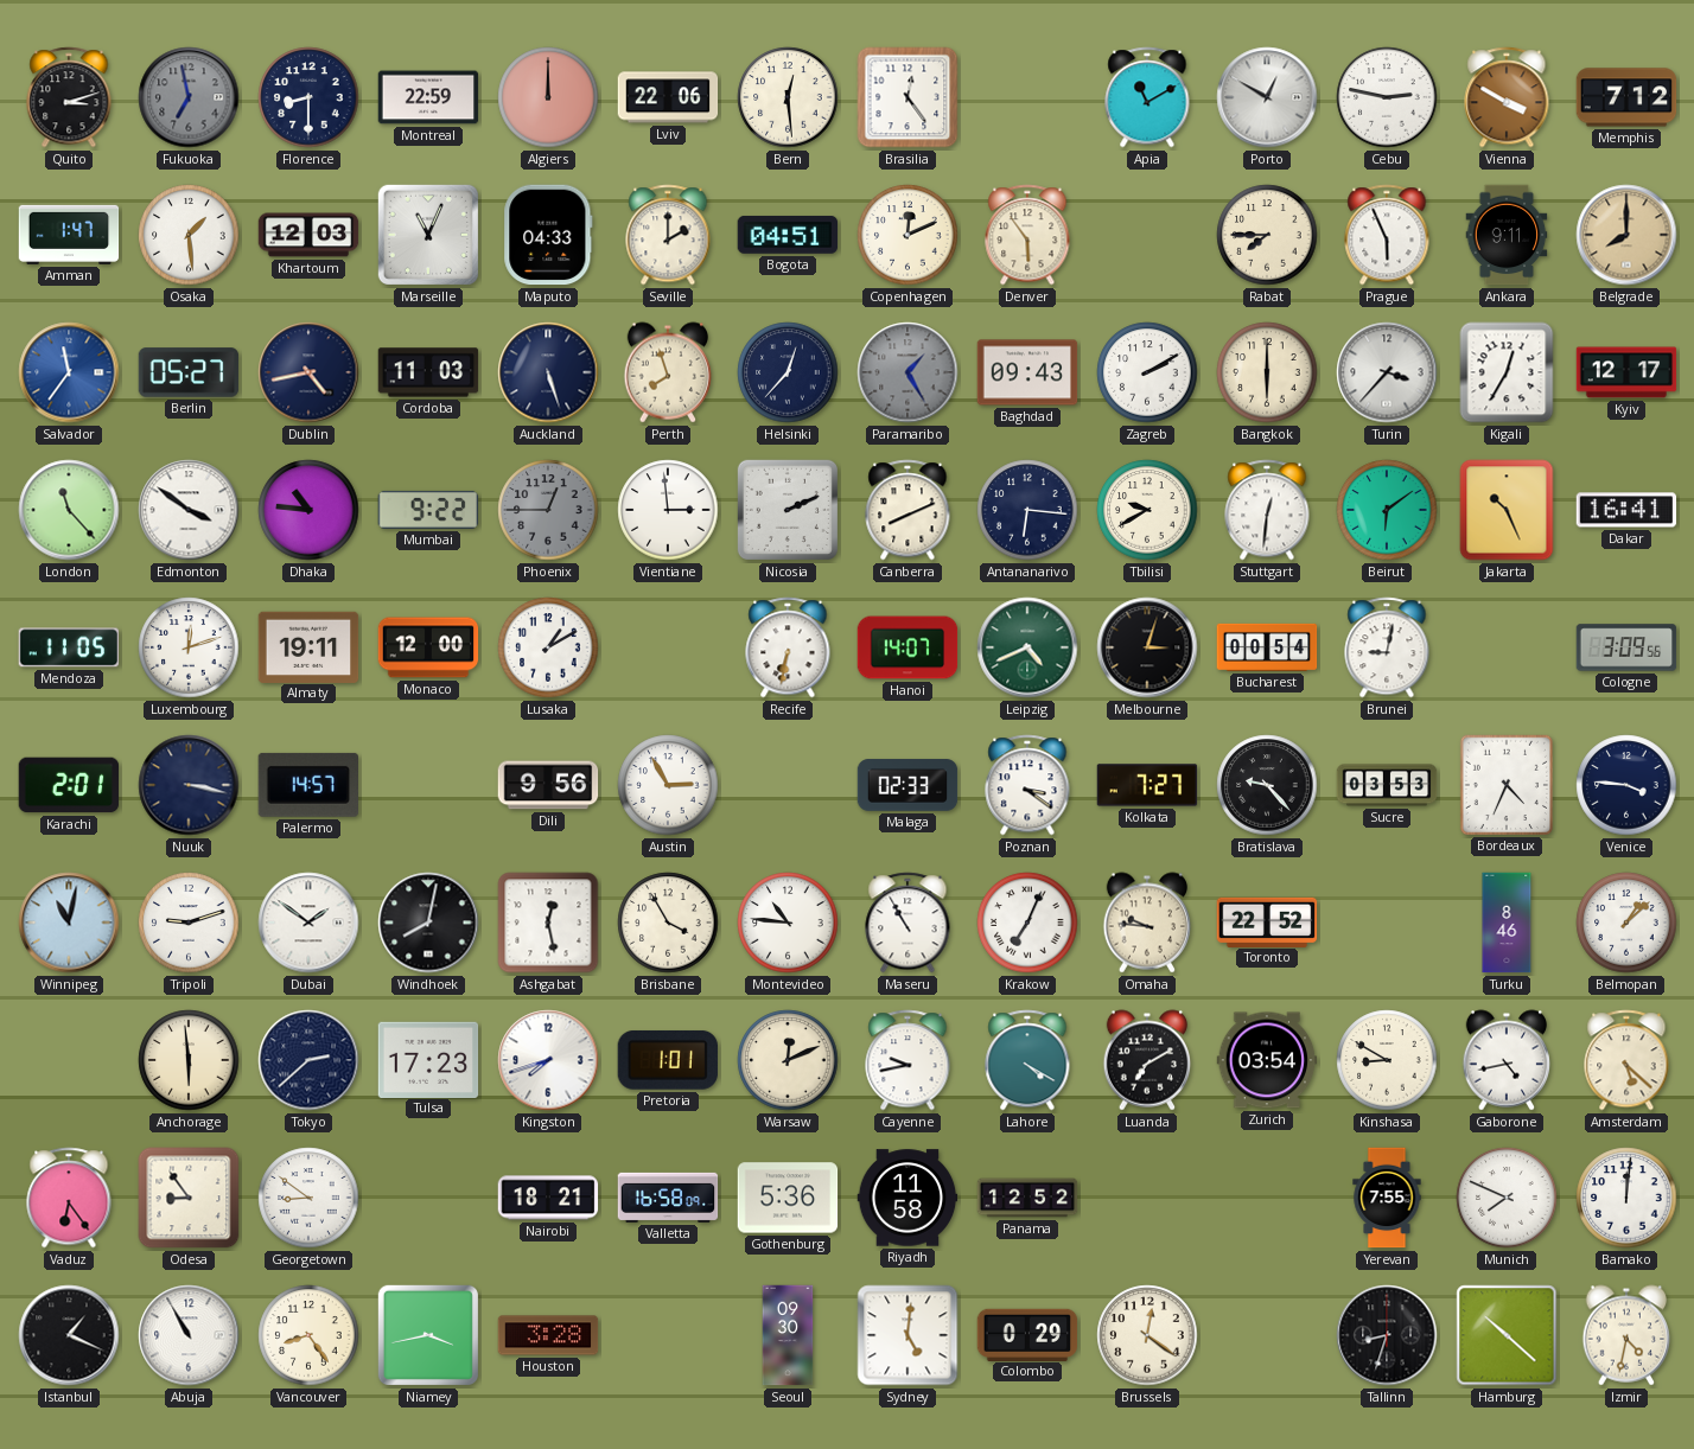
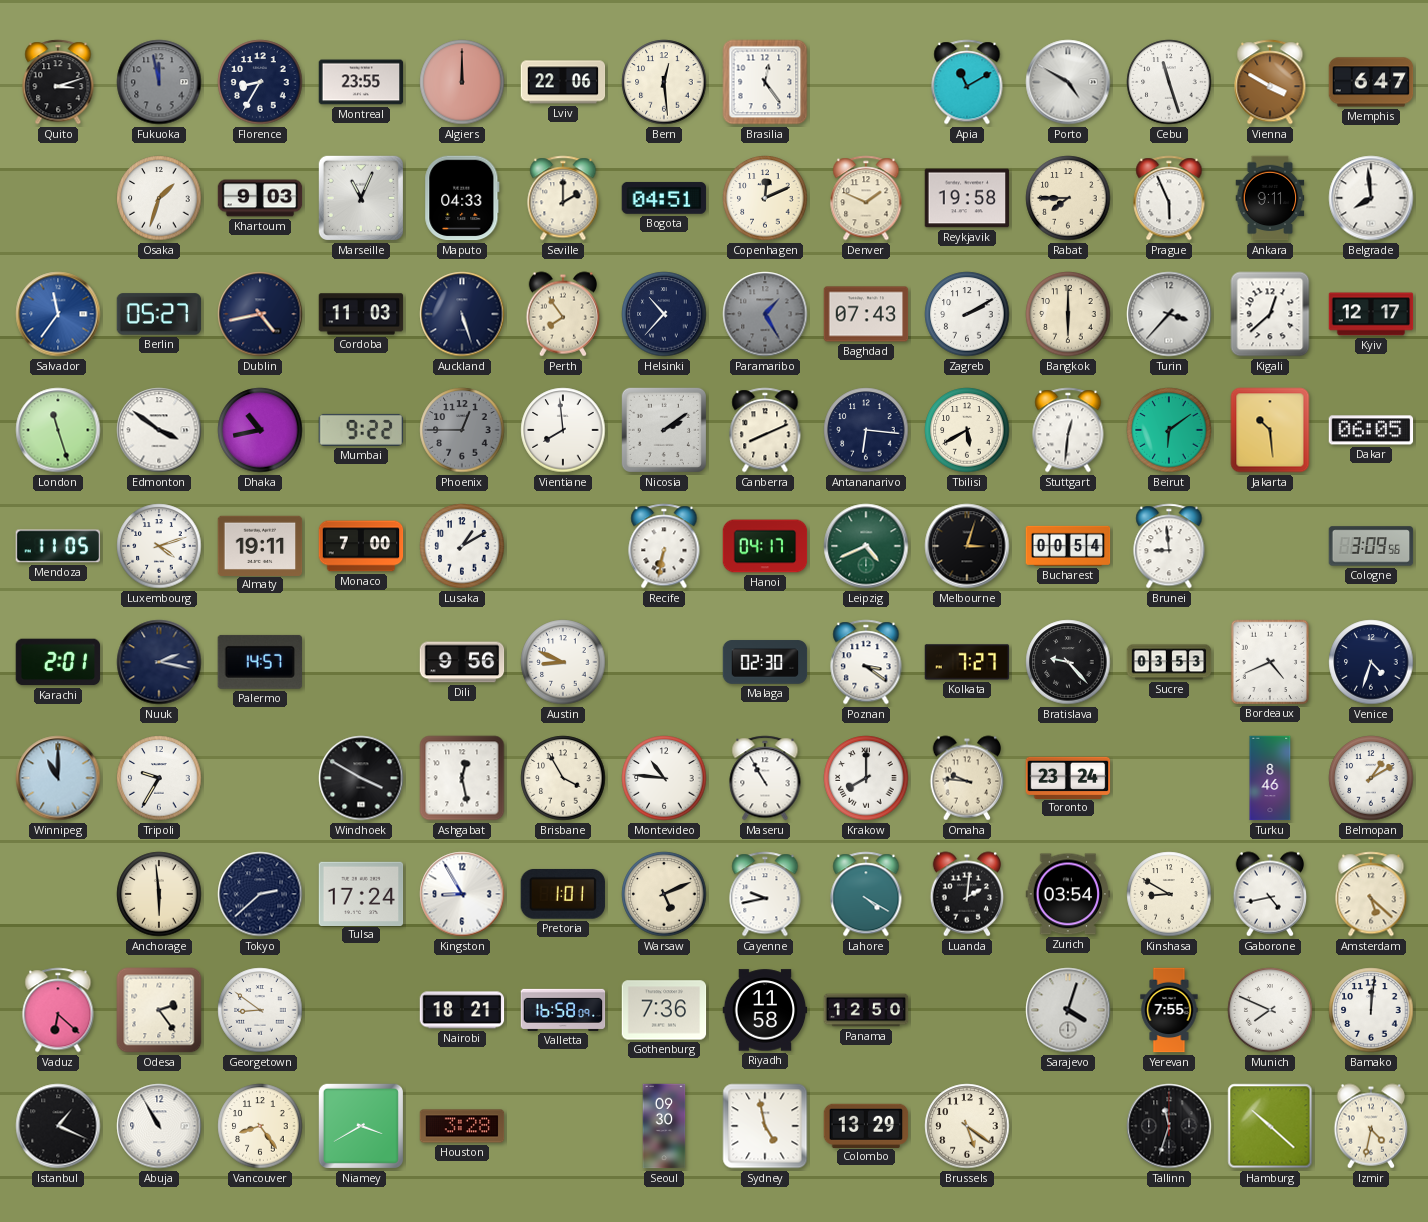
Fukuoka: 6:58 -> 11:58 (159, 82)
Florence: 8:30 -> 8:35 (260, 82)
Montreal: 22:59 -> 23:55 (361, 82)
Porto: 12:50 -> 4:50 (1068, 82)
Cebu: 2:47 -> 11:27 (1169, 82)
Memphis: 7:12 -> 6:47 (1371, 82)
Amman: 1:47 -> none (69, 235)
Osaka: 1:29 -> 1:33 (159, 198)
Khartoum: 12:03 -> 9:03 (260, 198)
Denver: 5:54 -> 1:49 (866, 198)
Reykjavik: none -> 19:58 (967, 198)
Belgrade: 8:00 -> 7:59 (1371, 198)
Belgrade dial: champagne -> white (1371, 198)
Perth: 7:57 -> 7:54 (563, 314)
Helsinki: 12:37 -> 10:37 (664, 314)
Baghdad: 09:43 -> 07:43 (866, 314)
Kigali: 12:35 -> 12:38 (1270, 314)
London: 11:23 -> 11:27 (58, 430)
Dhaka: 10:46 -> 10:43 (260, 430)
Vientiane: 2:59 -> 7:59 (563, 430)
Nicosia: 2:11 -> 2:09 (664, 430)
Tbilisi: 9:40 -> 5:40 (967, 430)
Jakarta: 10:26 -> 10:29 (1270, 430)
Dakar: 16:41 -> 06:05 (1371, 430)
Luxembourg: 12:12 -> 4:12 (159, 546)
Monaco: 12:00 -> 7:00 (361, 546)
Hanoi: 14:07 -> 04:17 (765, 546)
Brunei: 9:02 -> 8:59 (1169, 546)
Nuuk: 3:17 -> 2:17 (159, 662)
Austin: 2:55 -> 8:49 (563, 662)
Malaga: 02:33 -> 02:30 (765, 662)
Bordeaux: 4:34 -> 4:41 (1269, 661)
Venice: 3:46 -> 4:33 (1371, 662)
Winnipeg: 11:02 -> 11:00 (58, 778)
Tripoli: 9:12 -> 9:35 (159, 778)
Dubai: 1:51 -> none (308, 923)
Windhoek: 8:02 -> 3:50 (361, 778)
Krakow: 7:04 -> 8:00 (866, 778)
Toronto: 22:52 -> 23:24 (1068, 777)
Belmopan: 1:08 -> 1:10 (1371, 778)
Tulsa: 17:23 -> 17:24 (361, 893)
Kingston: 7:42 -> 8:55 (462, 894)
Warsaw: 12:11 -> 5:11 (664, 894)
Luanda: 7:10 -> 2:01 (967, 894)
Vaduz: 6:24 -> 6:22 (58, 1010)
Odesa: 8:54 -> 2:24 (159, 1010)
Gothenburg: 5:36 -> 7:36 (664, 1010)
Panama: 12:52 -> 12:50 (866, 1010)
Sarajevo: none -> 4:03 (1068, 1010)
Niamey: 3:43 -> 3:40 (361, 1126)
Sydney: 5:01 -> 4:58 (765, 1126)
Colombo: 0:29 -> 13:29 (866, 1125)
Brussels: 12:21 -> 5:21 (967, 1126)
Tallinn: 8:33 -> 11:33 (1169, 1126)
